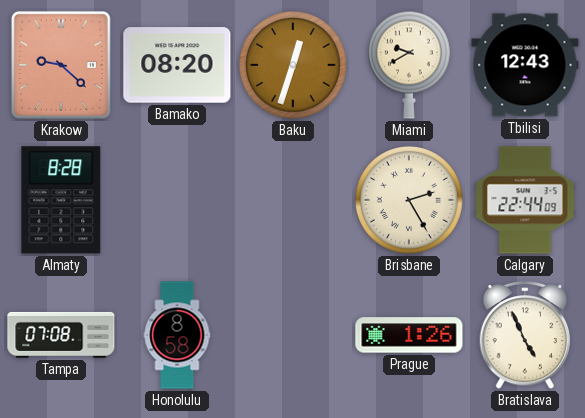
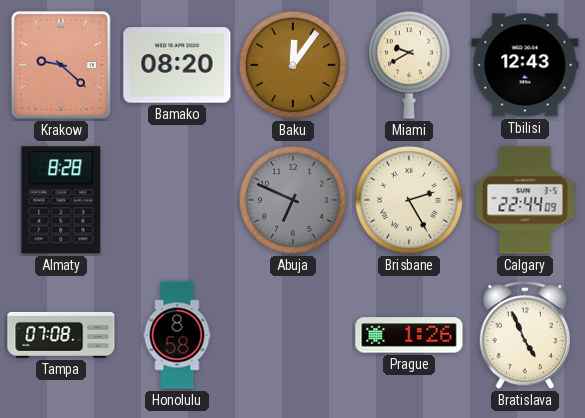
Baku: 12:33 -> 12:06 (293, 65)
Abuja: none -> 6:49 (293, 200)
